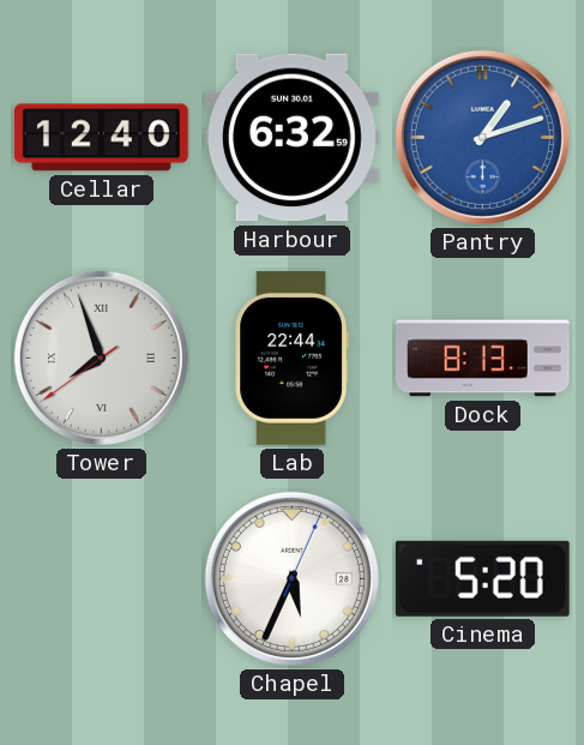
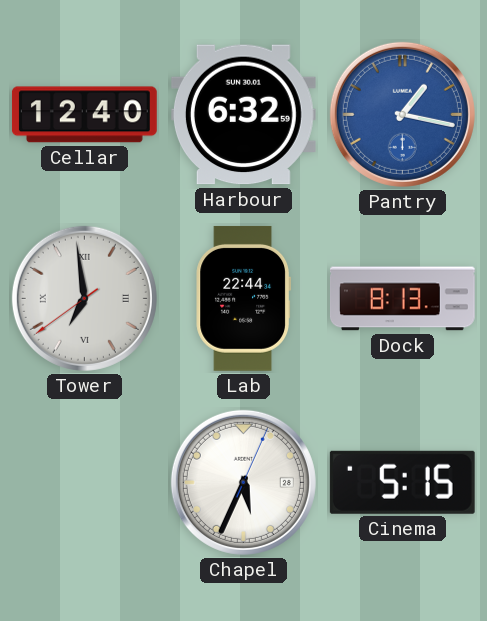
Pantry: 1:12 -> 1:17 (402, 114)
Tower: 7:56 -> 6:58 (84, 298)
Cinema: 5:20 -> 5:15 (402, 482)
